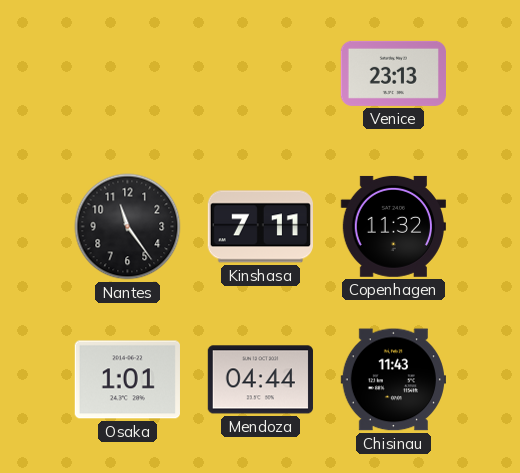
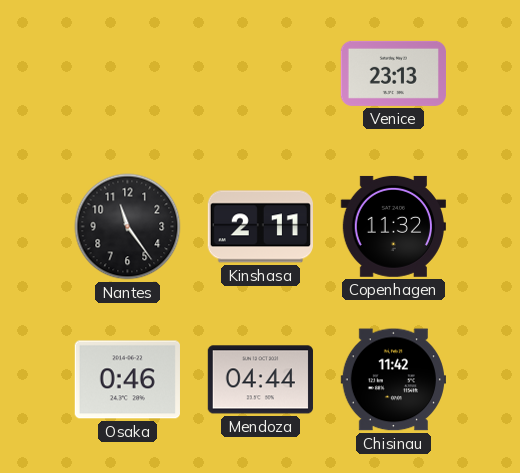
Kinshasa: 7:11 -> 2:11 (260, 227)
Osaka: 1:01 -> 0:46 (127, 380)
Chisinau: 11:43 -> 11:42 (393, 380)
